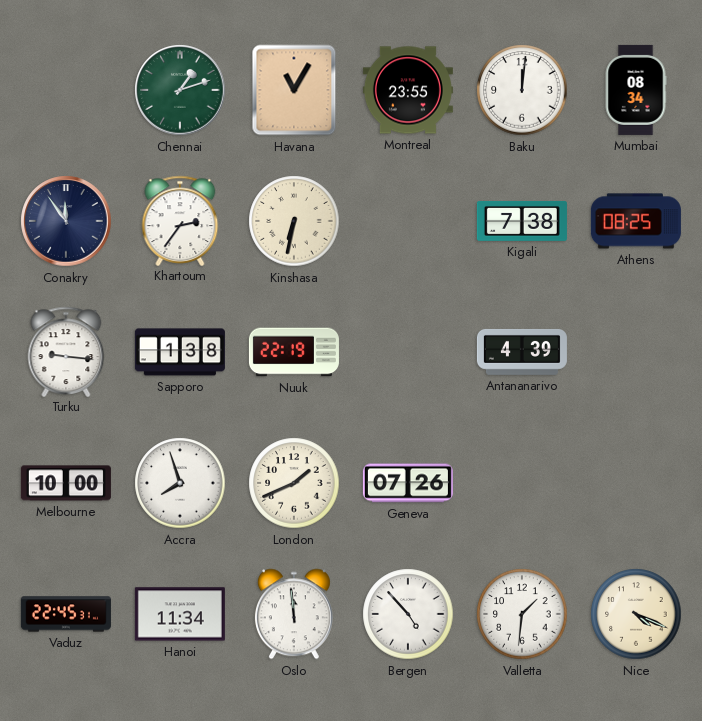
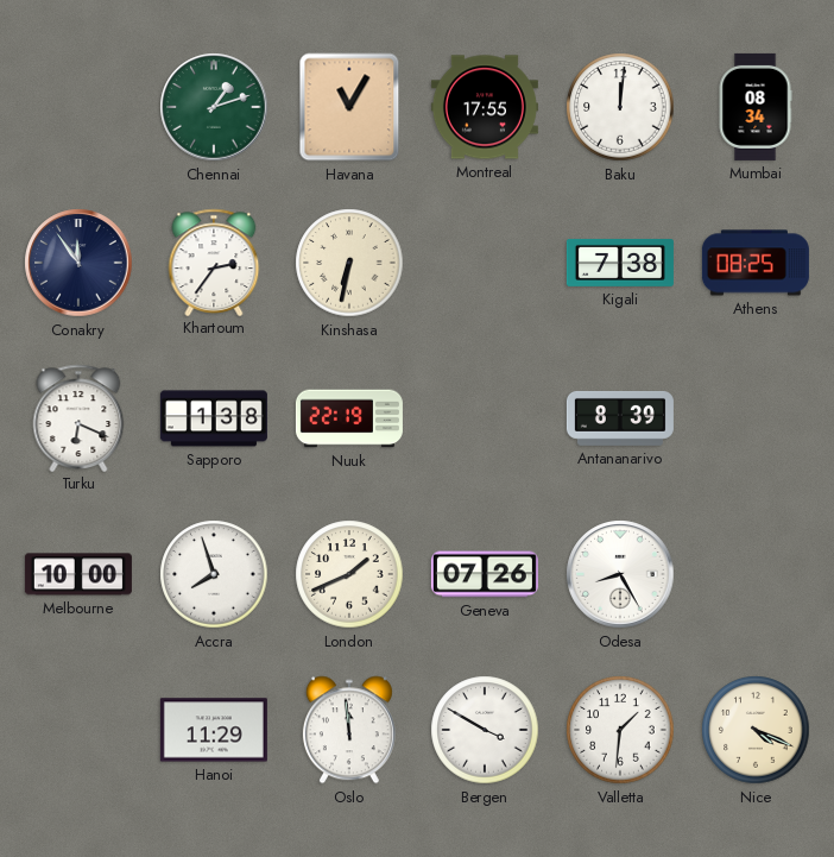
Montreal: 23:55 -> 17:55 (485, 107)
Turku: 9:16 -> 6:19 (78, 417)
Antananarivo: 4:39 -> 8:39 (620, 418)
Odesa: none -> 8:25 (620, 574)
Vaduz: 22:45 -> none (66, 614)
Hanoi: 11:34 -> 11:29 (214, 730)
Bergen: 4:53 -> 3:50 (485, 730)
